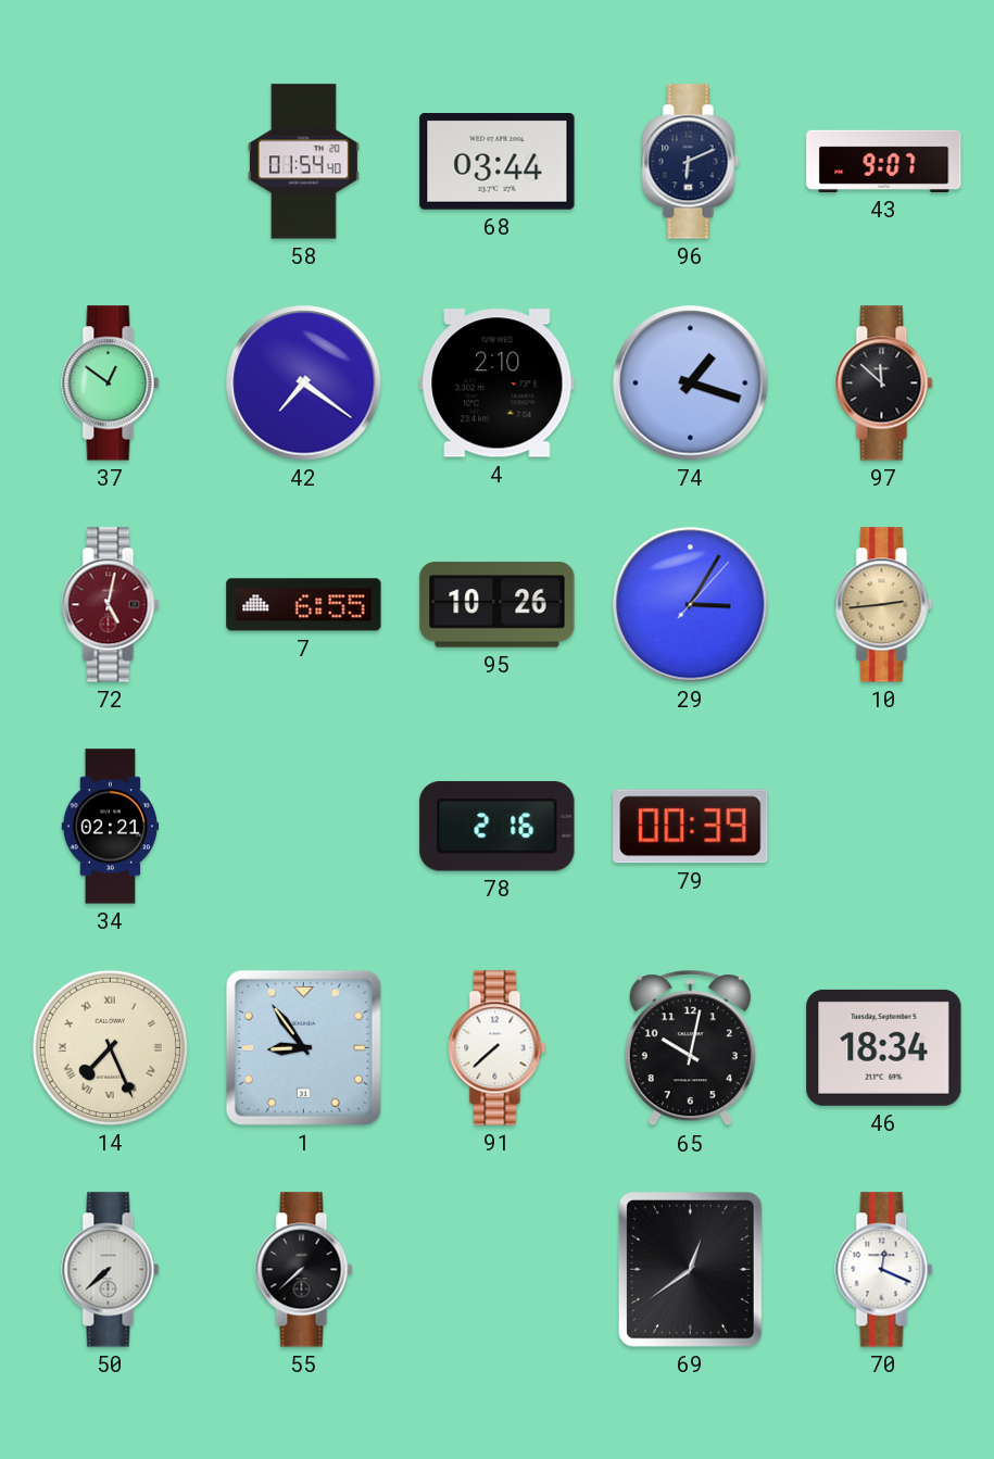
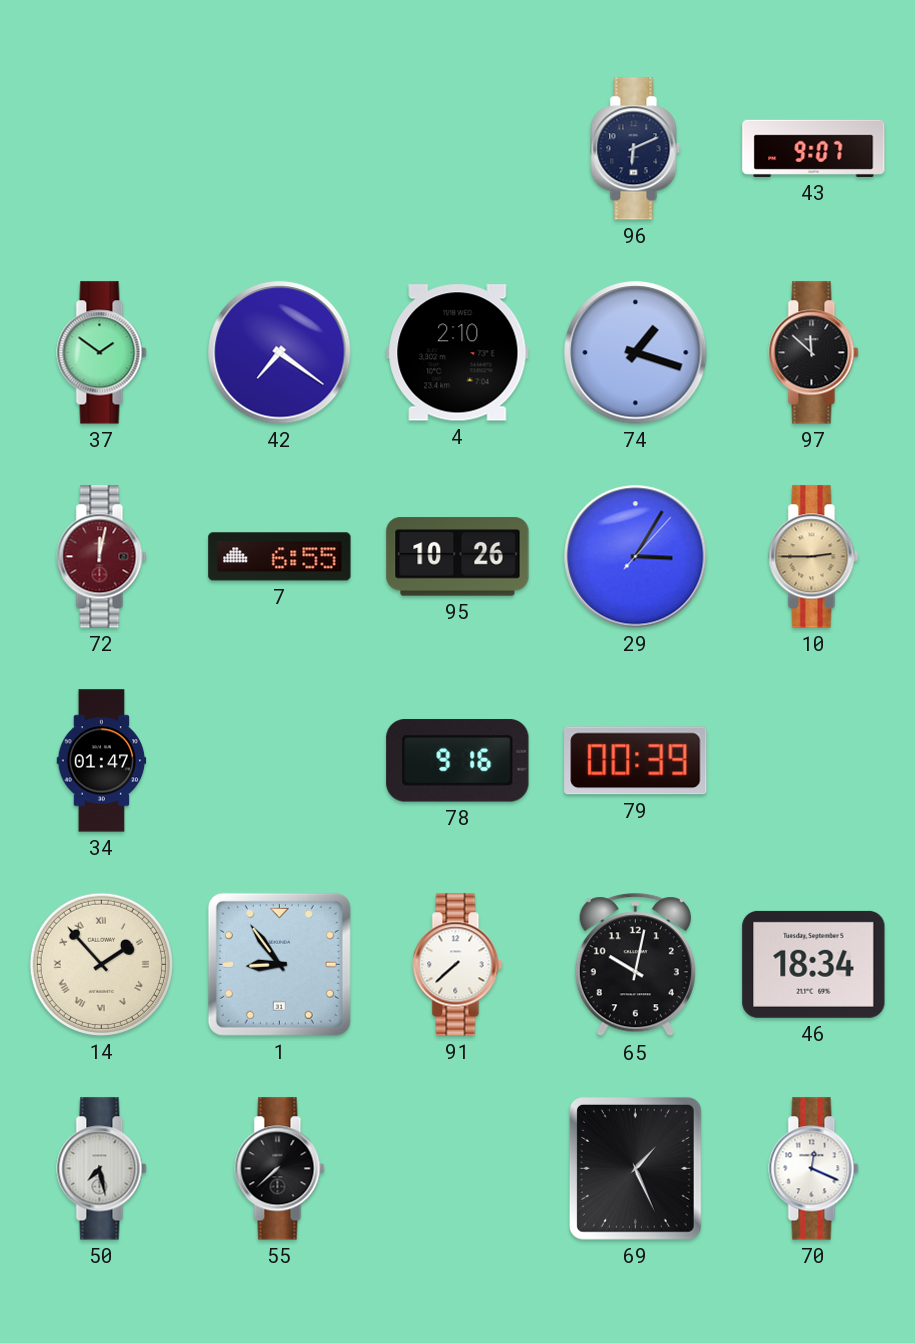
58: 01:54 -> none (303, 162)
68: 03:44 -> none (498, 162)
37: 12:51 -> 1:51 (102, 353)
72: 5:02 -> 12:02 (102, 557)
10: 2:44 -> 2:45 (814, 557)
34: 02:21 -> 01:47 (102, 761)
78: 2:16 -> 9:16 (458, 761)
14: 7:26 -> 1:53 (101, 964)
50: 7:38 -> 7:28 (102, 1169)
69: 12:39 -> 1:26 (635, 1168)
